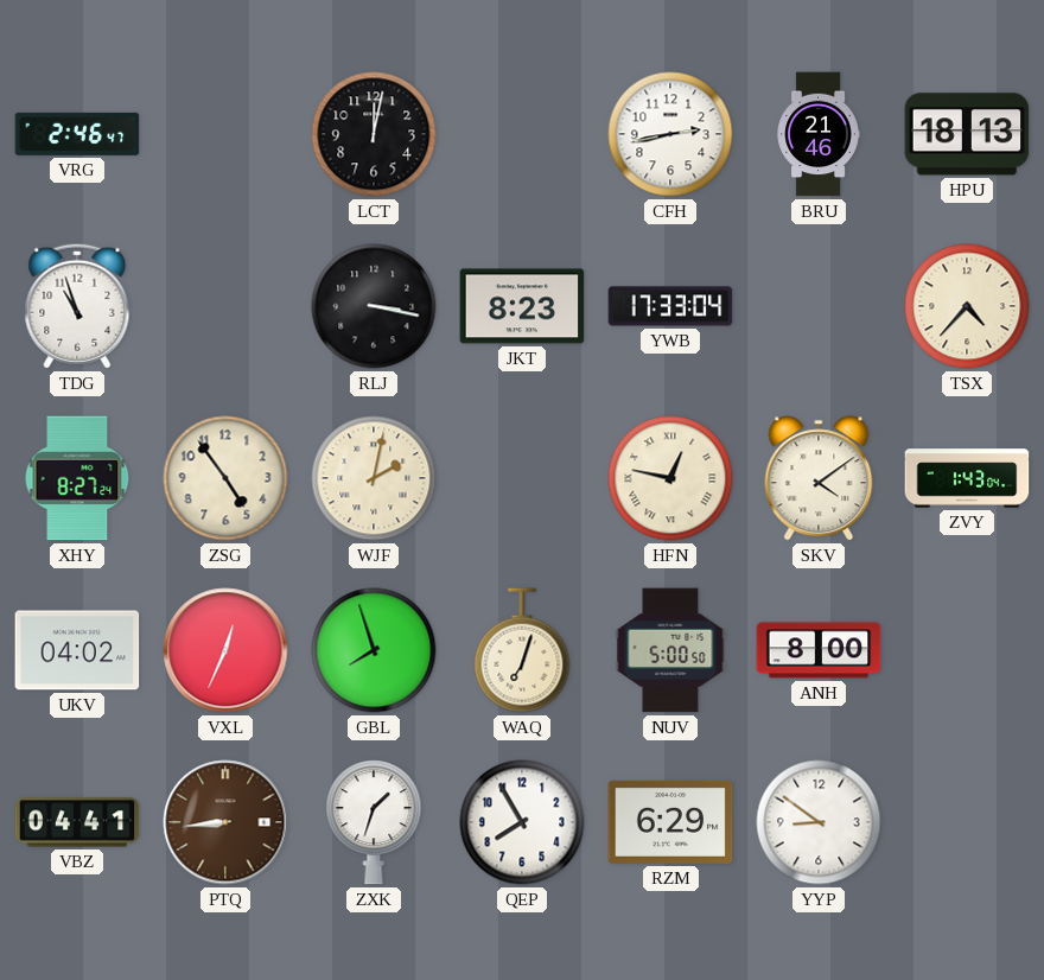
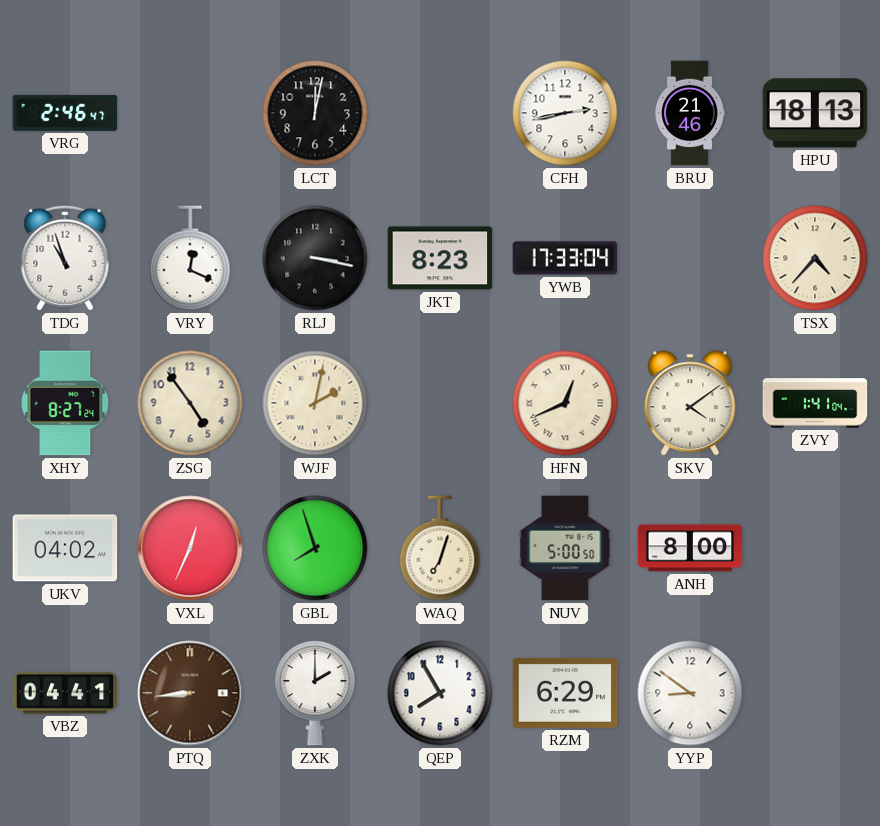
VRY: none -> 12:19 (190, 258)
HFN: 12:47 -> 12:41 (565, 403)
ZVY: 1:43 -> 1:41 (815, 403)
ZXK: 1:33 -> 2:00 (315, 693)
